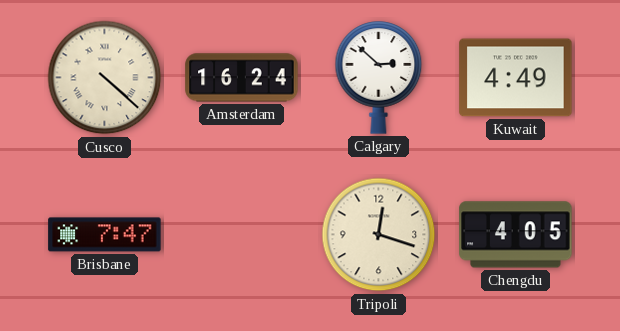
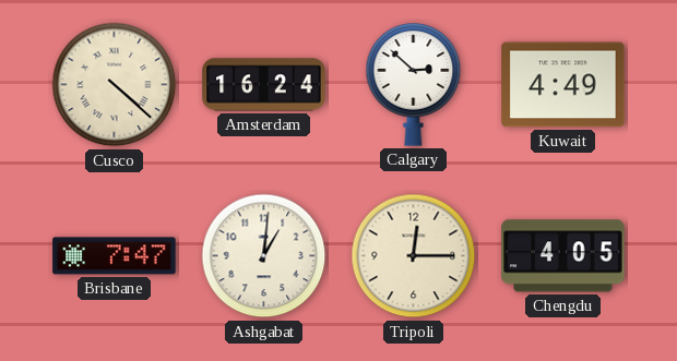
Ashgabat: none -> 1:01 (264, 256)
Tripoli: 12:18 -> 12:15 (414, 256)
